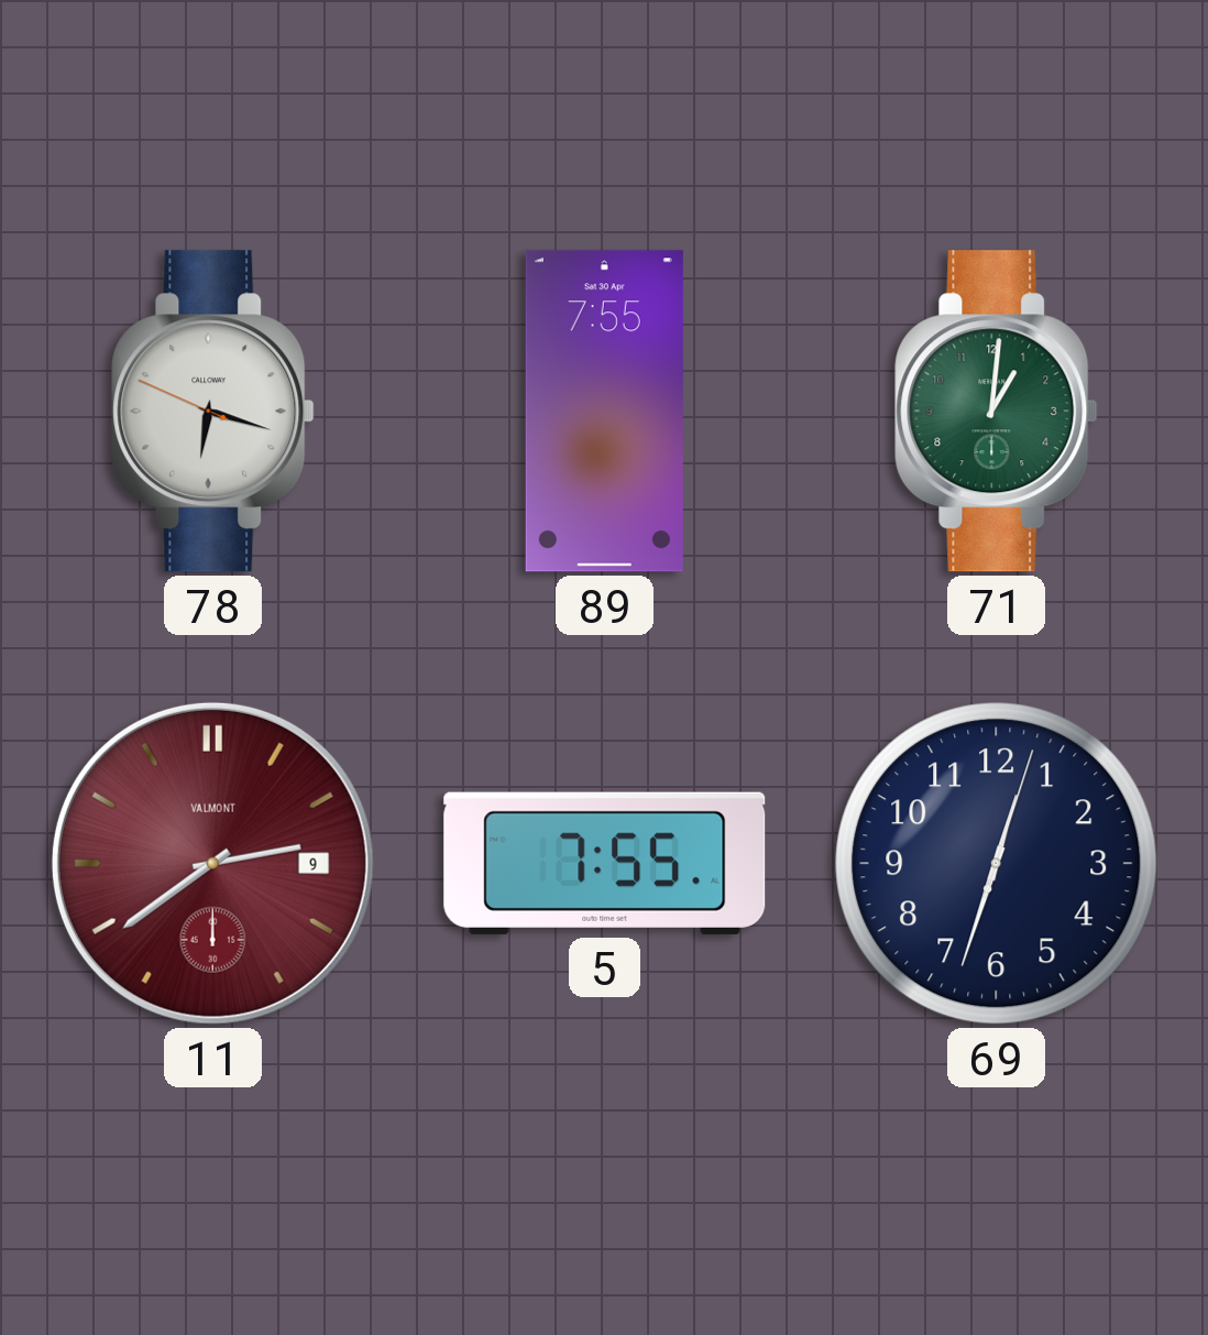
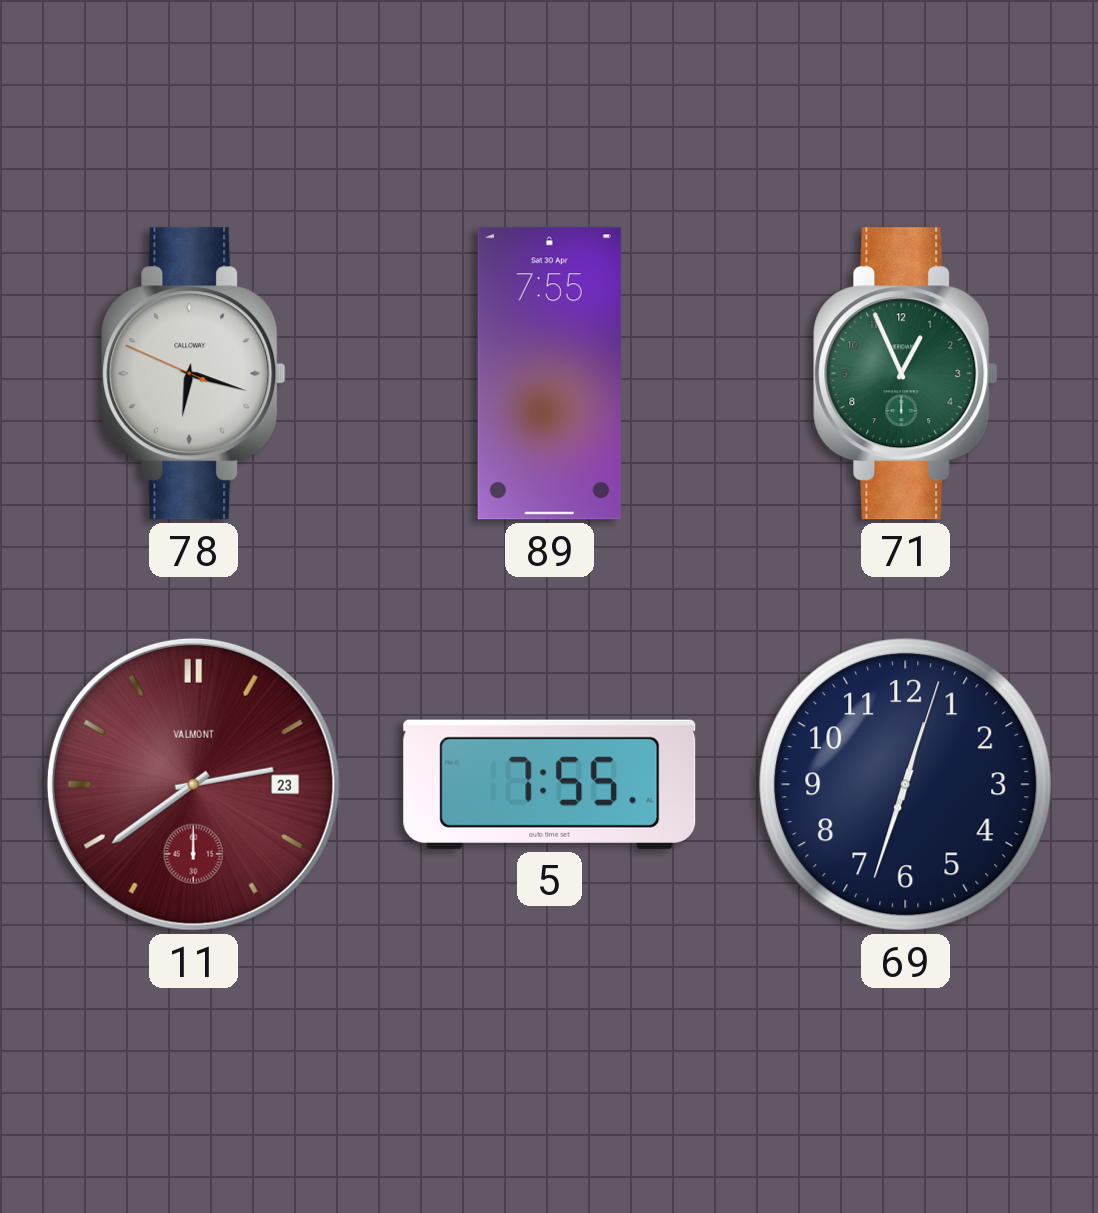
71: 1:01 -> 12:56 (906, 374)
11 date: 9 -> 23 (193, 784)
